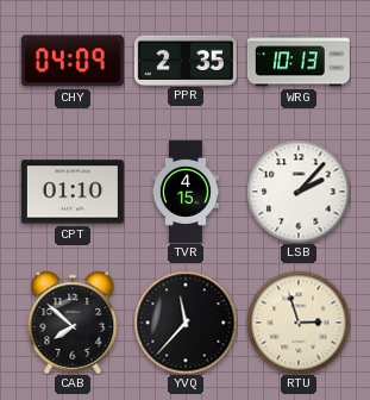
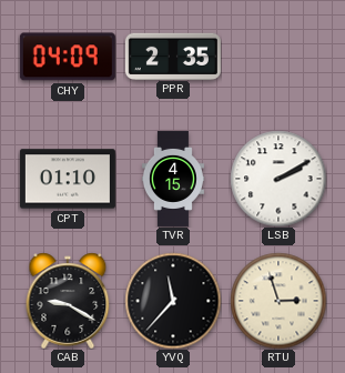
WRG: 10:13 -> none (299, 61)
LSB: 2:07 -> 2:10 (278, 179)
CAB: 7:52 -> 9:20 (68, 301)
